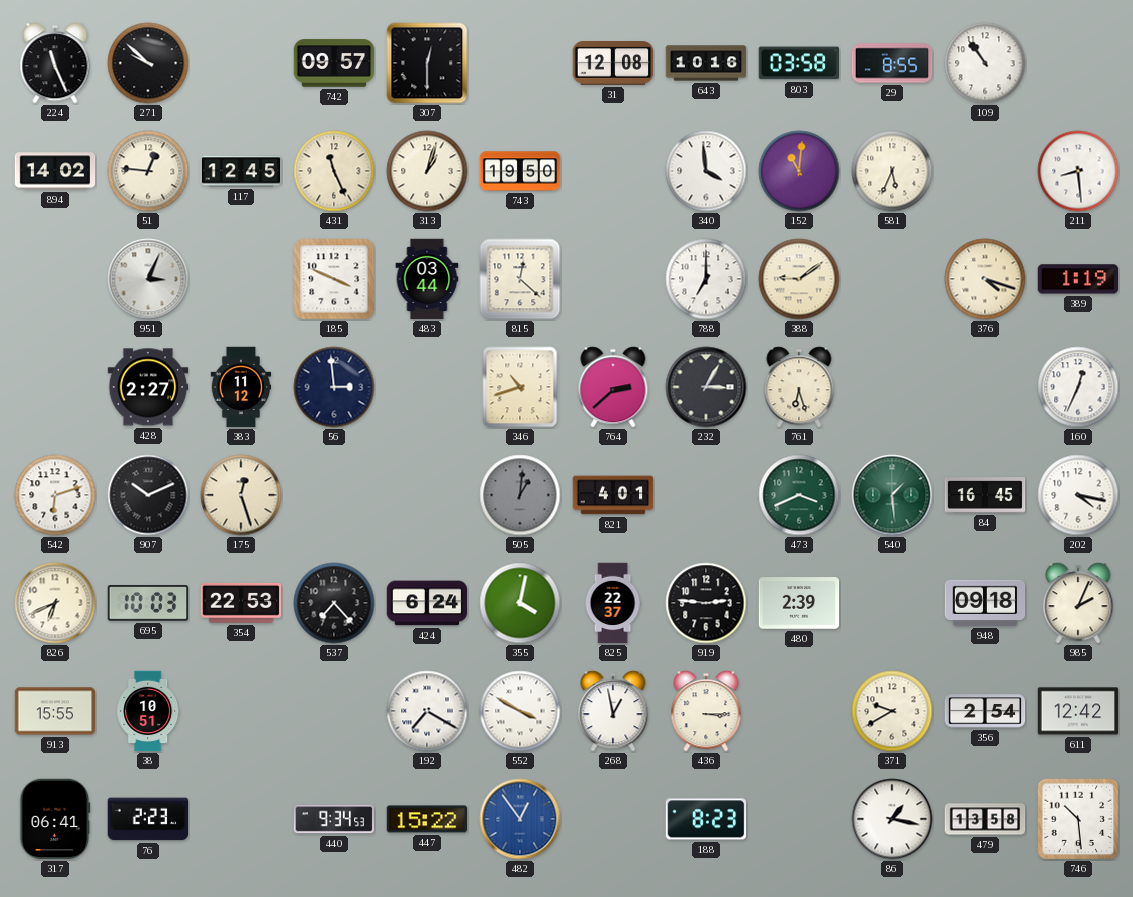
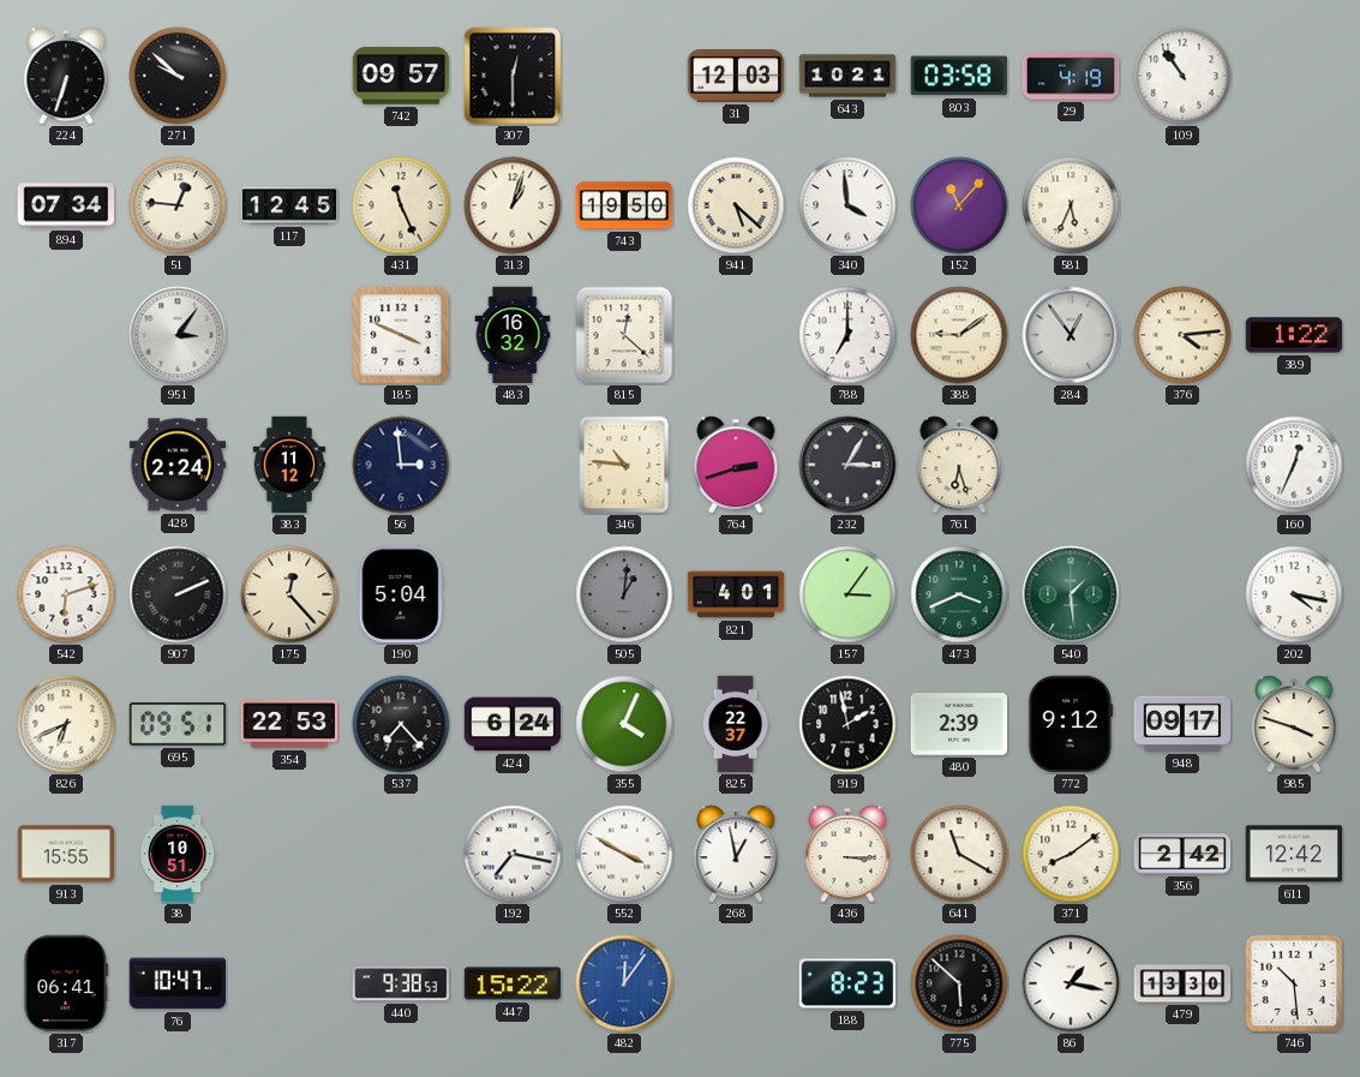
224: 11:26 -> 6:33 (66, 76)
31: 12:08 -> 12:03 (736, 76)
643: 10:16 -> 10:21 (847, 76)
29: 8:55 -> 4:19 (1071, 76)
894: 14:02 -> 07:34 (66, 205)
941: none -> 5:22 (736, 205)
152: 11:01 -> 11:07 (959, 205)
211: 8:29 -> none (1078, 171)
951: 3:04 -> 3:06 (178, 335)
483: 03:44 -> 16:32 (513, 335)
284: none -> 12:54 (1071, 335)
376: 4:18 -> 4:14 (1182, 335)
389: 1:19 -> 1:22 (1294, 335)
428: 2:27 -> 2:24 (178, 465)
346: 10:42 -> 10:46 (624, 465)
764: 2:38 -> 2:42 (736, 465)
907: 10:11 -> 2:11 (178, 594)
175: 12:27 -> 12:23 (289, 594)
190: none -> 5:04 (401, 594)
157: none -> 3:06 (847, 594)
84: 16:45 -> none (985, 495)
695: 10:03 -> 09:51 (178, 724)
355: 4:02 -> 4:04 (624, 724)
919: 2:46 -> 1:58 (847, 724)
772: none -> 9:12 (1071, 724)
948: 09:18 -> 09:17 (1182, 724)
985: 2:04 -> 3:48 (1294, 724)
192: 7:20 -> 7:17 (513, 854)
641: none -> 11:20 (959, 854)
371: 9:40 -> 8:09 (1071, 854)
356: 2:54 -> 2:42 (1182, 854)
76: 2:23 -> 10:47 (178, 983)
440: 9:34 -> 9:38 (401, 983)
482: 12:54 -> 12:06 (624, 983)
775: none -> 5:52 (959, 983)
479: 13:58 -> 13:30 (1182, 983)
